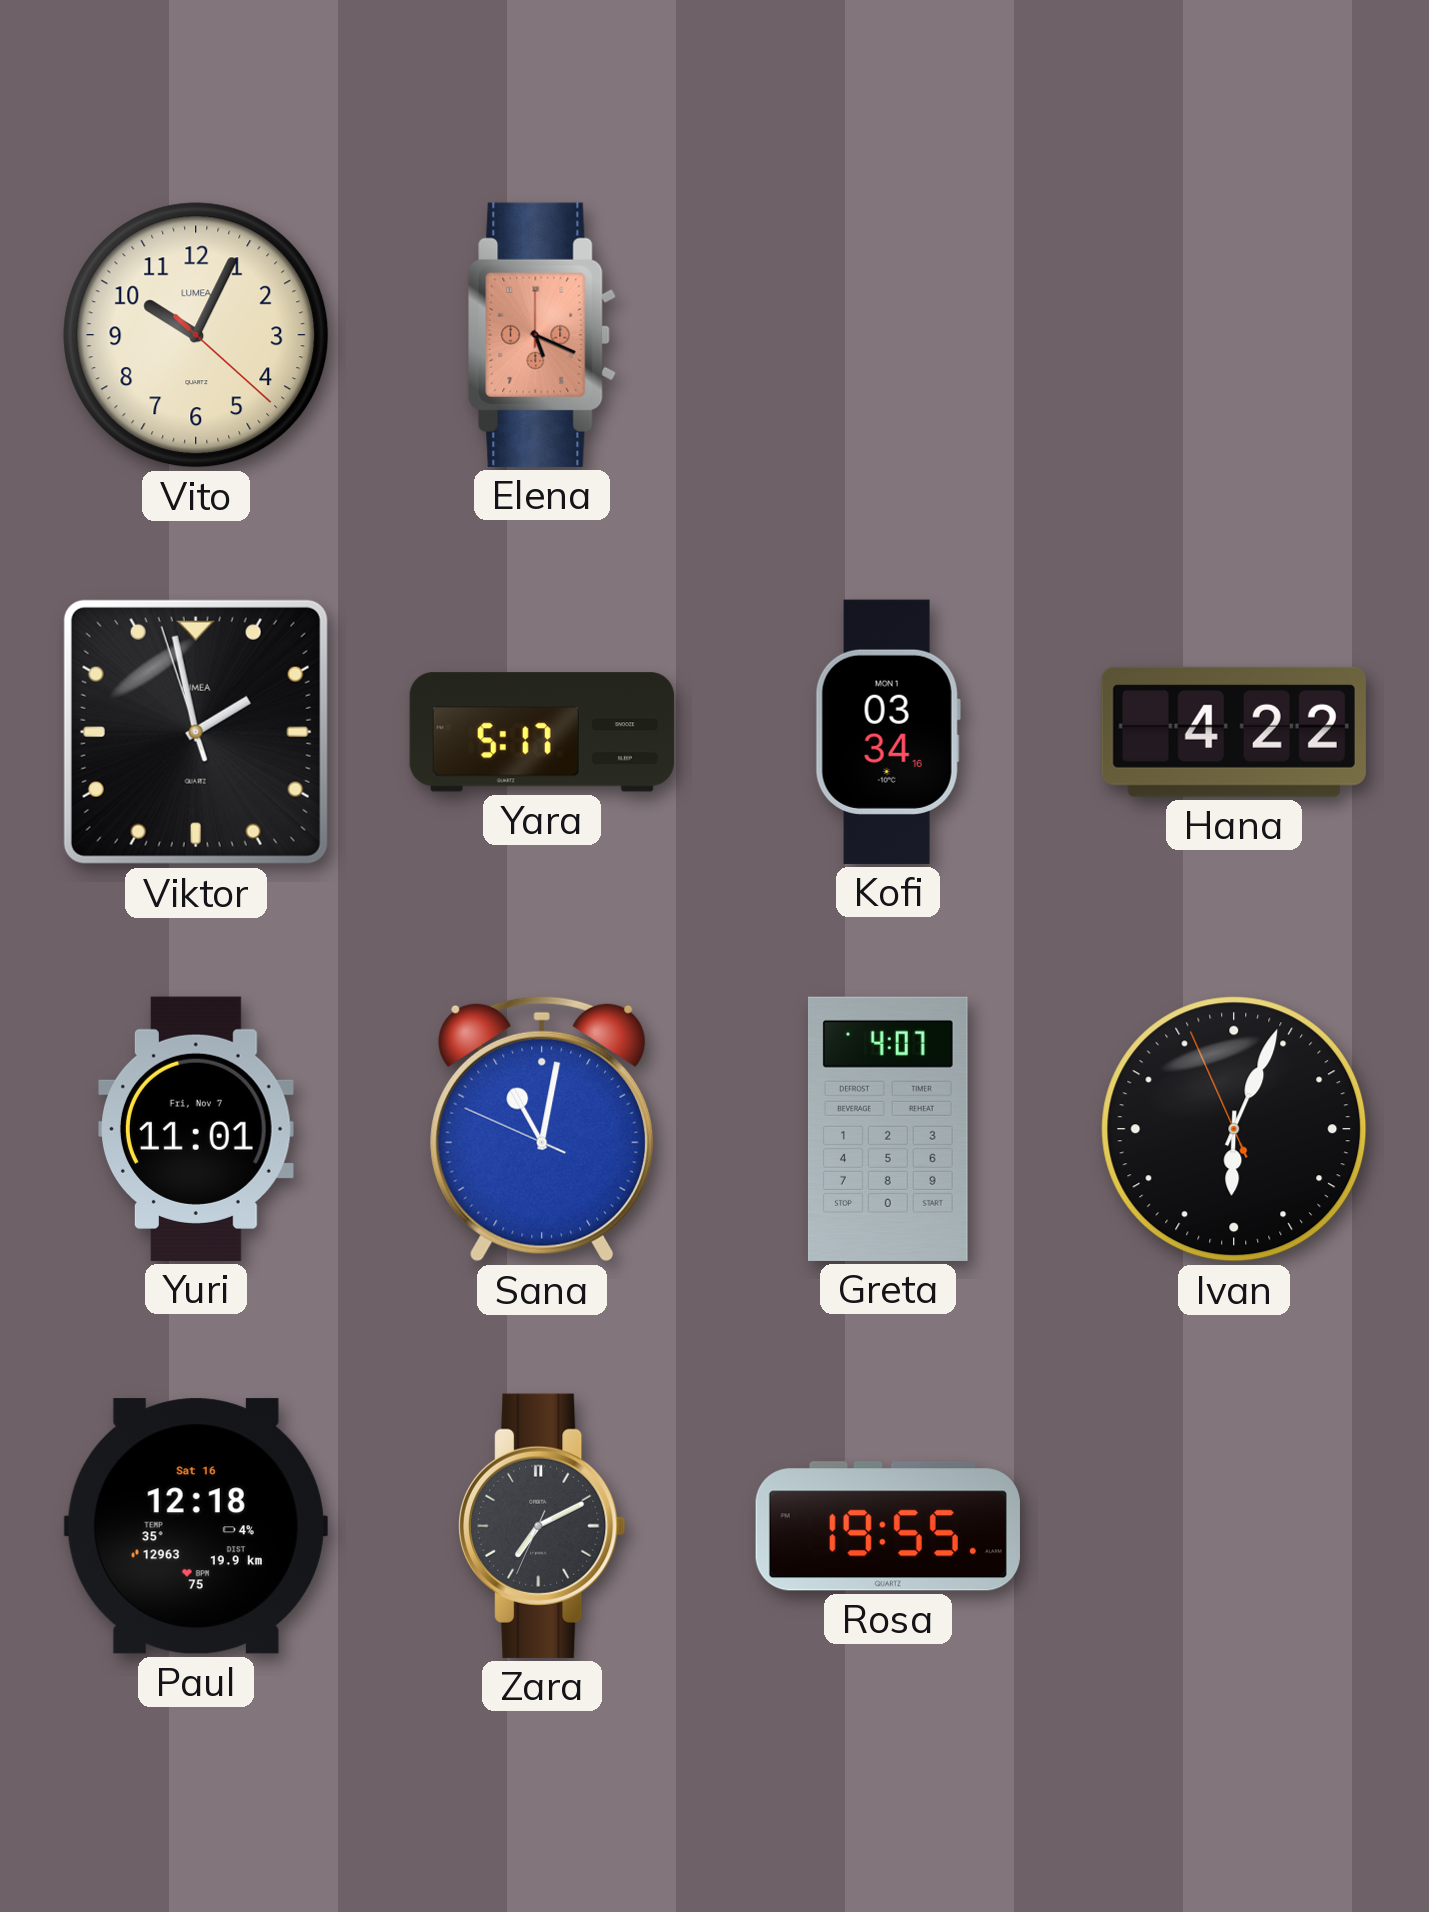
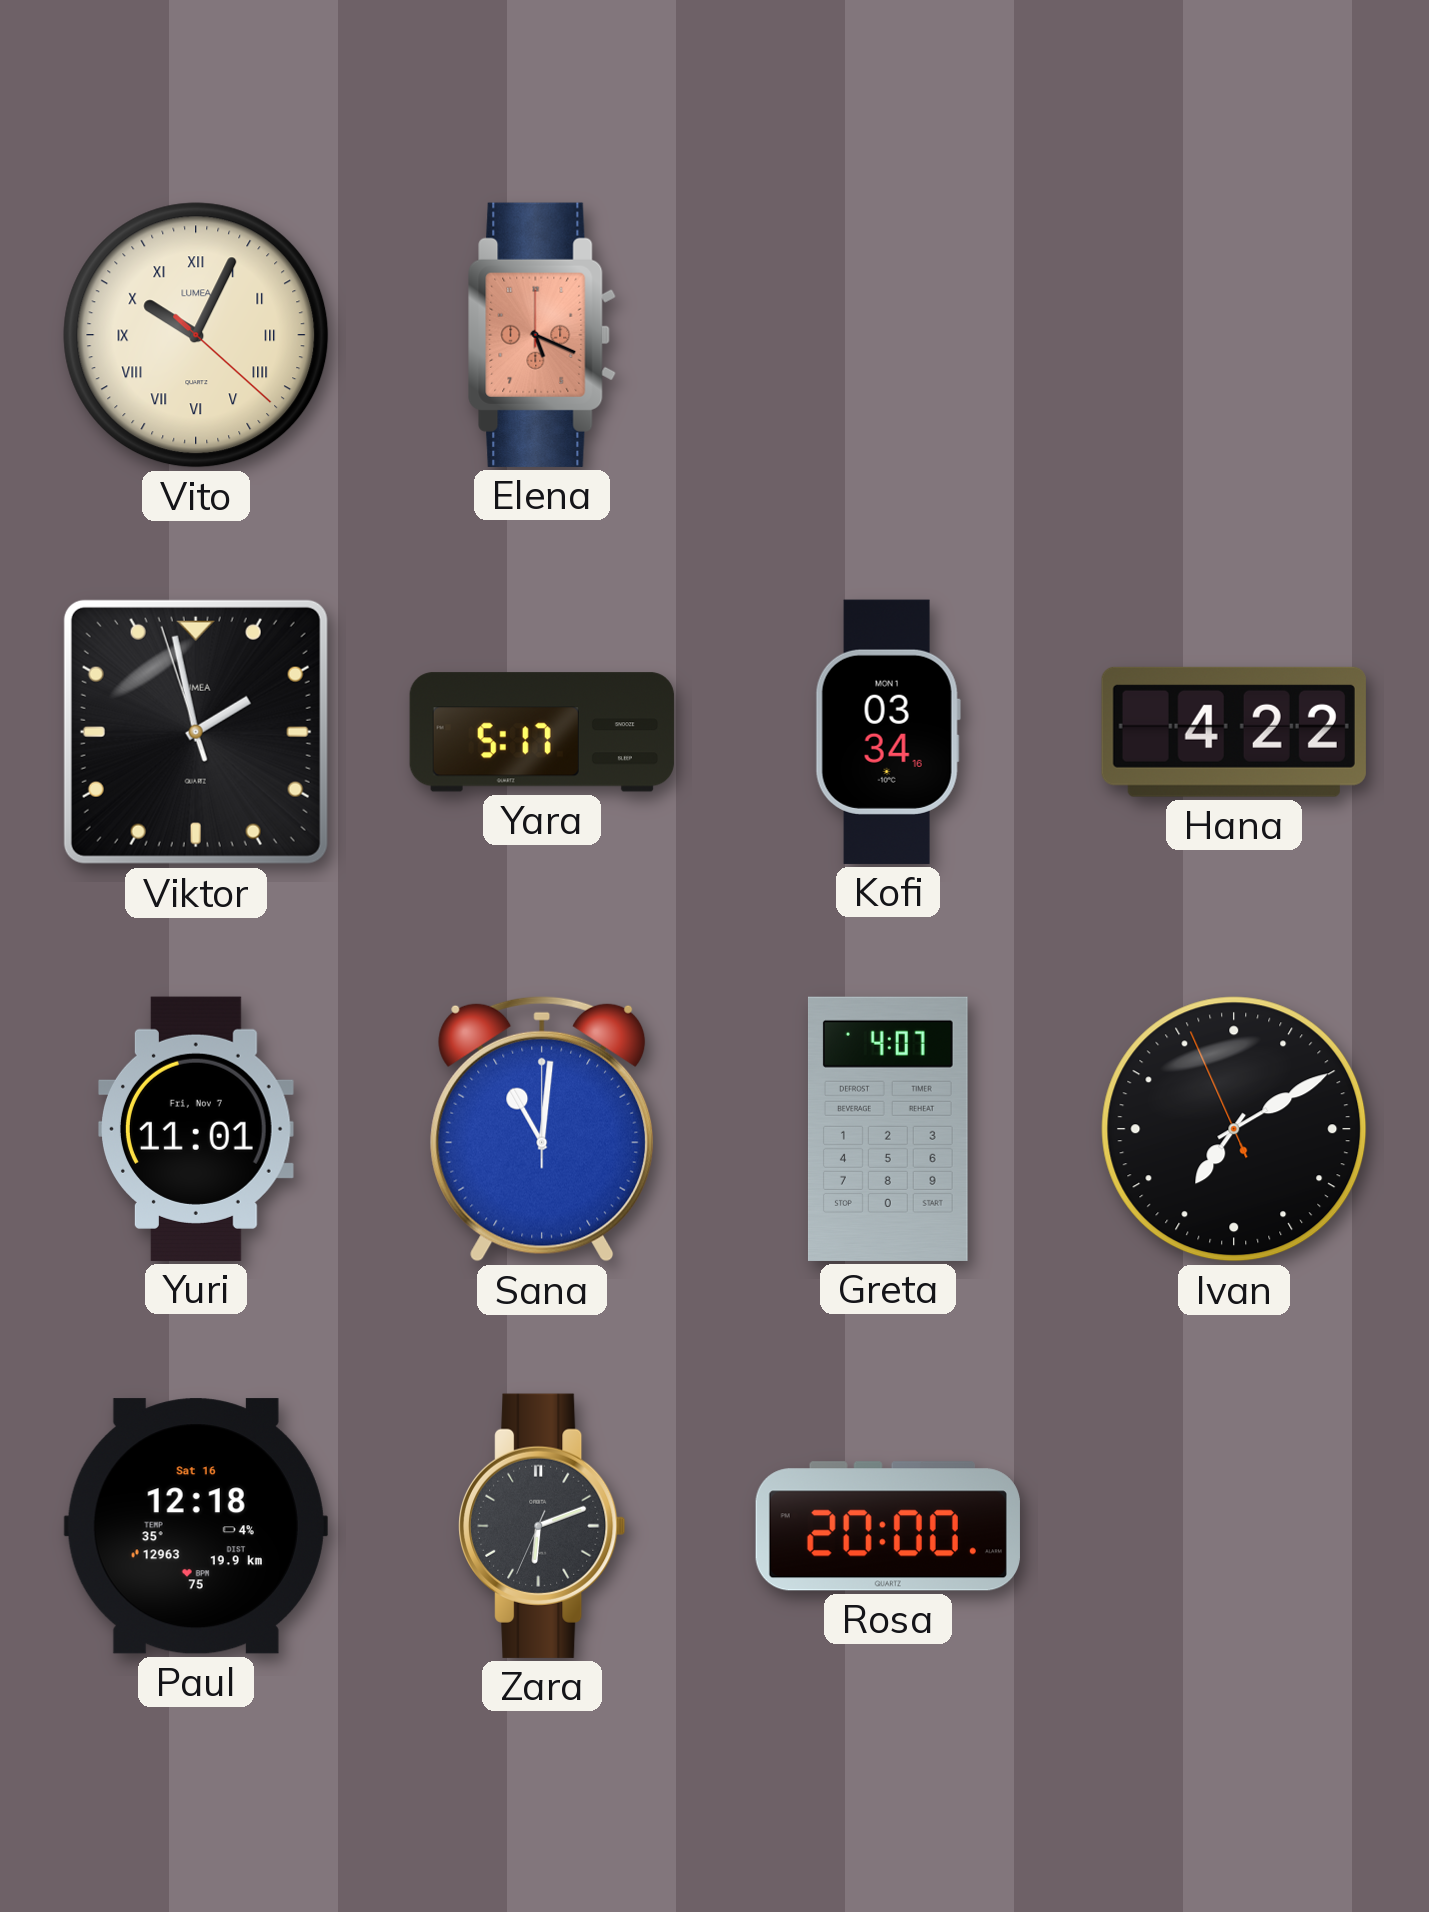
Vito numerals: Arabic -> Roman (196, 335)
Sana: 11:01:49 -> 11:01:00 (542, 1129)
Ivan: 6:03 -> 7:09 (1234, 1129)
Zara: 7:10 -> 6:11 (542, 1526)
Rosa: 19:55 -> 20:00 (888, 1526)
